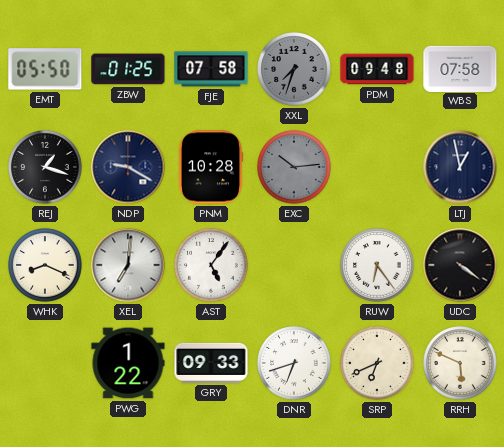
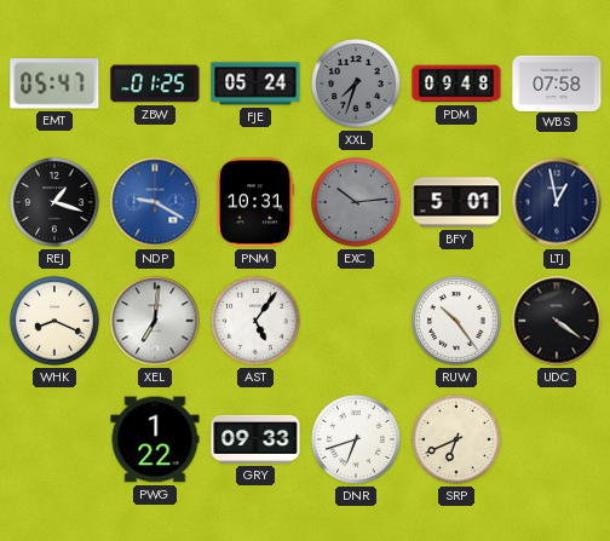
EMT: 05:50 -> 05:47 (54, 84)
FJE: 07:58 -> 05:24 (255, 84)
NDP dial: navy -> blue (155, 202)
PNM: 10:28 -> 10:31 (255, 202)
BFY: none -> 5:01 (456, 202)
RUW: 6:24 -> 10:24 (456, 321)
RRH: 5:49 -> none (460, 363)
